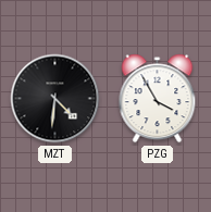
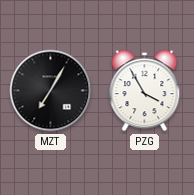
MZT: 4:31 -> 7:05 (51, 91)
